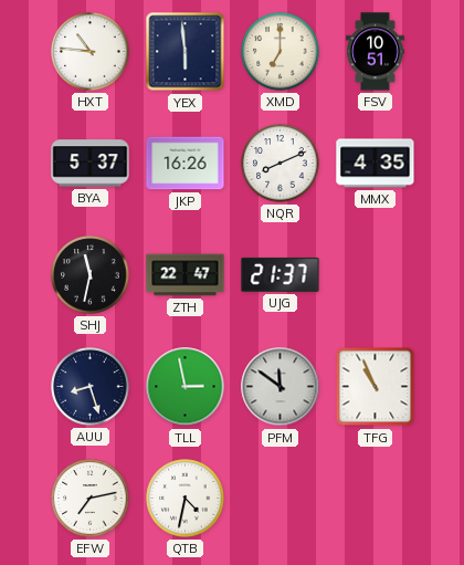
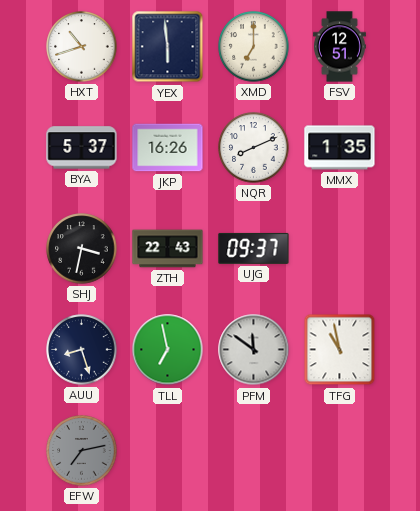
HXT: 10:46 -> 10:42 (82, 47)
FSV: 10:51 -> 12:51 (340, 47)
MMX: 4:35 -> 1:35 (340, 148)
SHJ: 11:32 -> 3:32 (82, 249)
ZTH: 22:47 -> 22:43 (168, 249)
UJG: 21:37 -> 09:37 (254, 248)
TLL: 2:58 -> 6:58 (168, 350)
TFG: 10:56 -> 10:58 (340, 350)
EFW dial: white -> grey (82, 451)
QTB: 4:32 -> none (186, 499)
